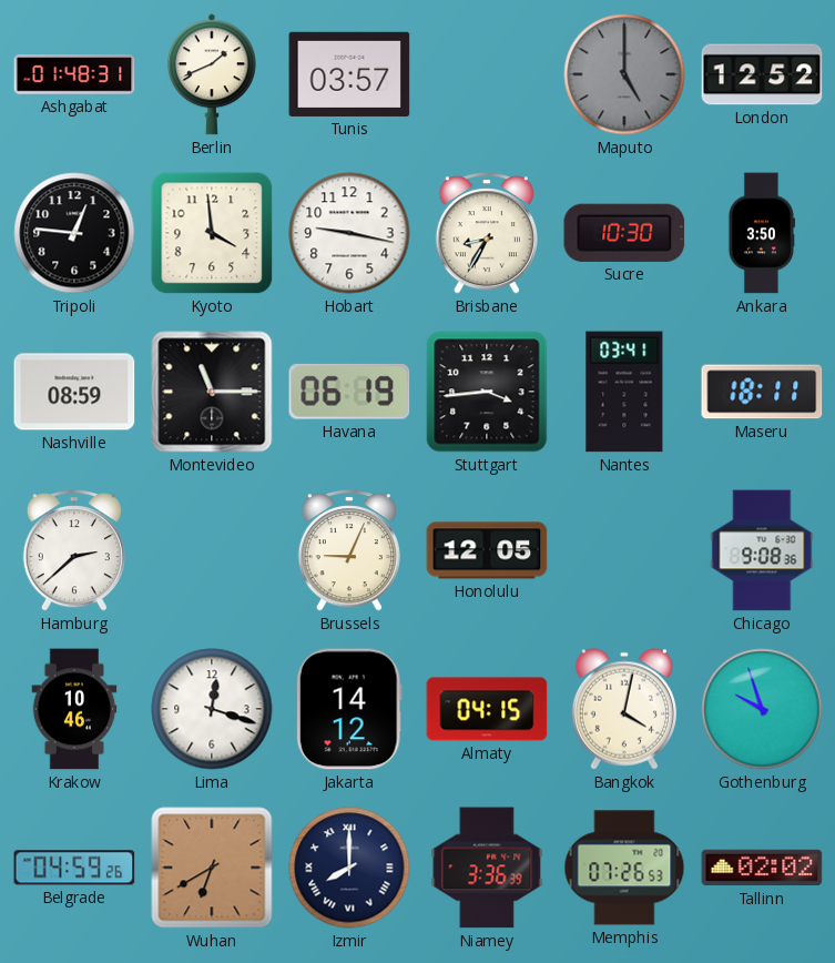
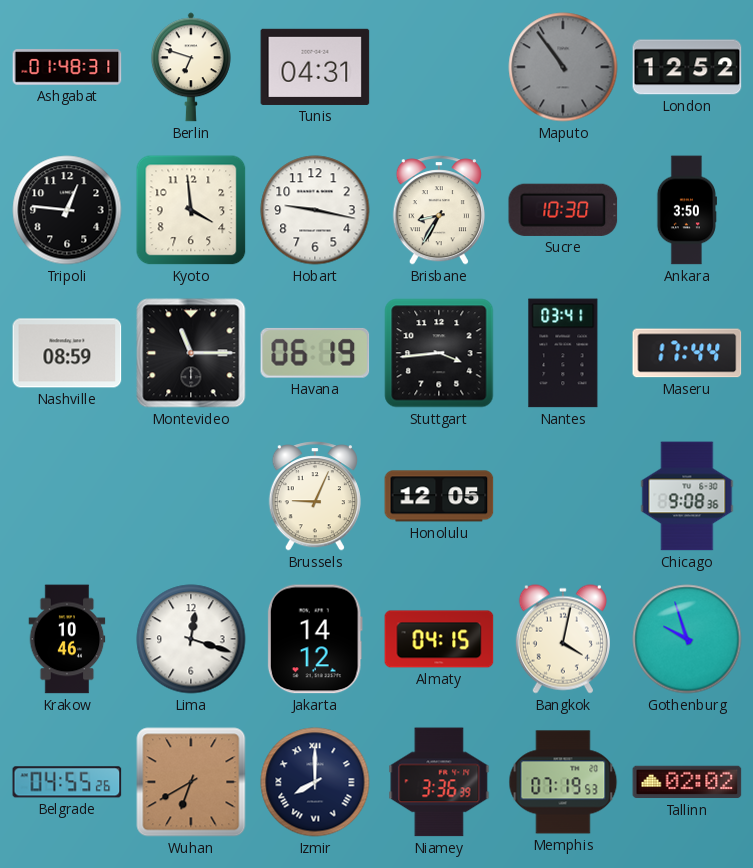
Berlin: 1:41 -> 6:48 (191, 67)
Tunis: 03:57 -> 04:31 (315, 67)
Maputo: 5:00 -> 10:54 (563, 67)
Maseru: 18:11 -> 17:44 (687, 353)
Hamburg: 2:38 -> none (74, 550)
Belgrade: 04:59 -> 04:55 (67, 782)
Memphis: 07:26 -> 07:19 (563, 782)
